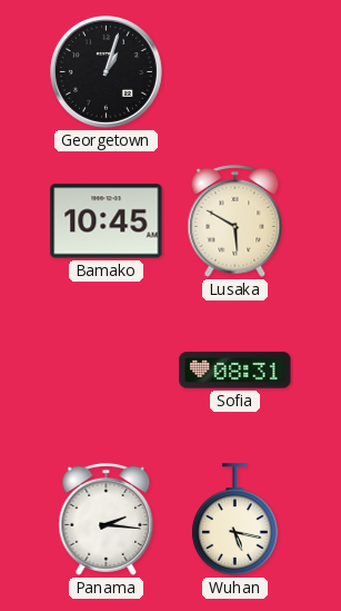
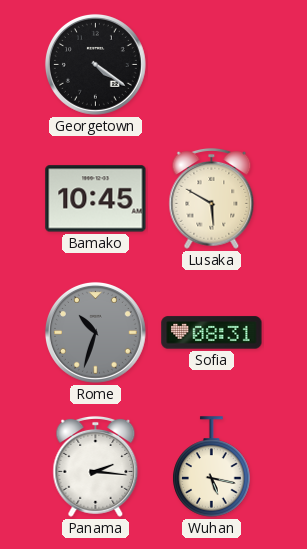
Georgetown: 1:03 -> 4:21 (95, 64)
Rome: none -> 10:33 (95, 332)
